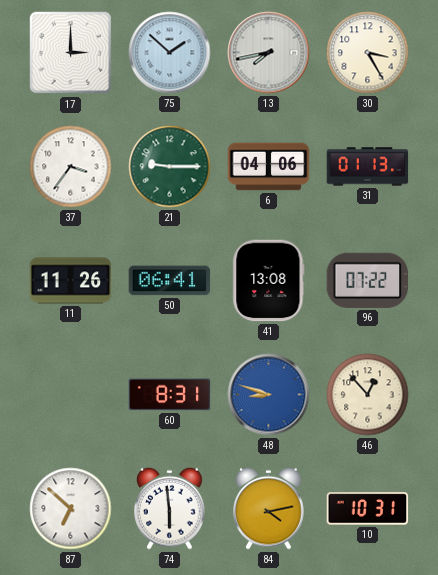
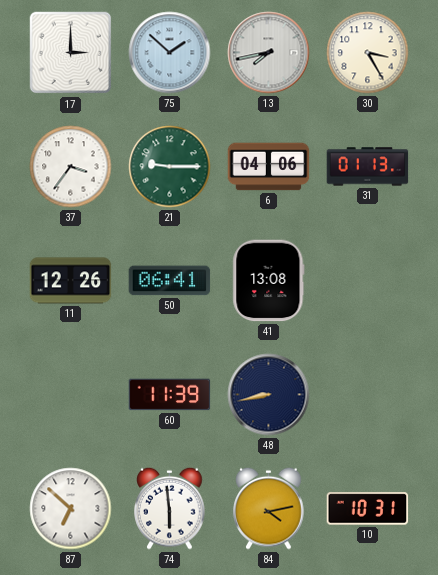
11: 11:26 -> 12:26 (71, 281)
96: 07:22 -> none (368, 280)
60: 8:31 -> 11:39 (170, 395)
48: 8:48 -> 8:43 (269, 395)
48 dial: blue -> navy (269, 395)
46: 12:53 -> none (368, 395)
